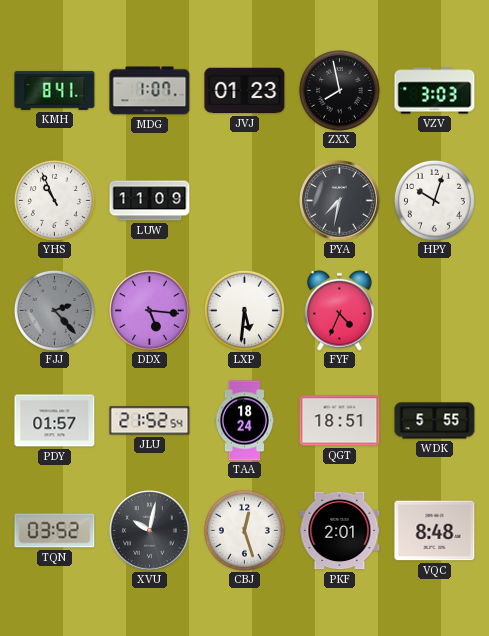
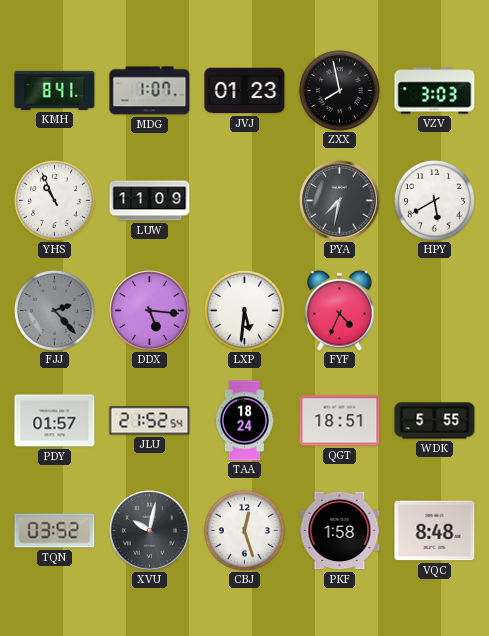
HPY: 10:03 -> 5:40 (434, 200)
PKF: 2:01 -> 1:58 (340, 531)
